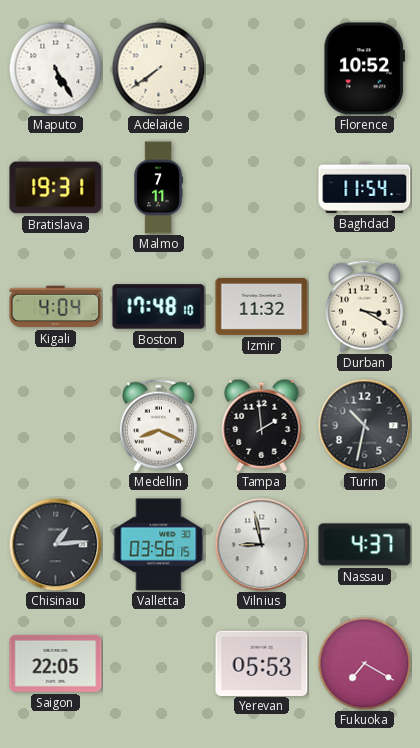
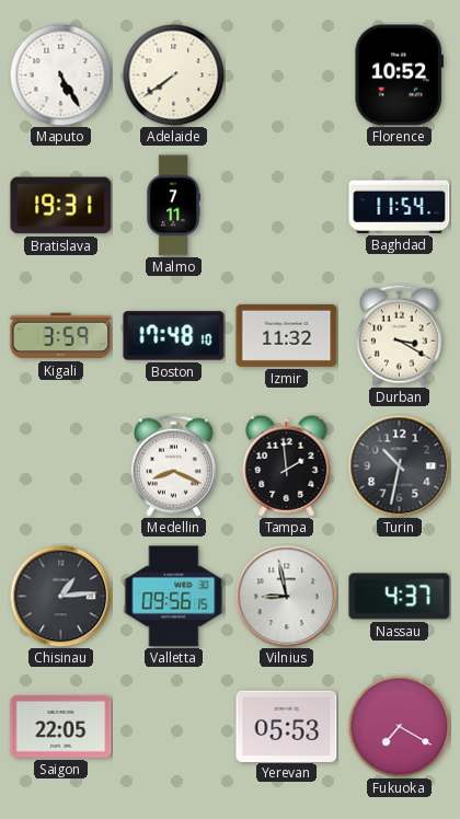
Kigali: 4:04 -> 3:59 (61, 336)
Valletta: 03:56 -> 09:56 (174, 597)
